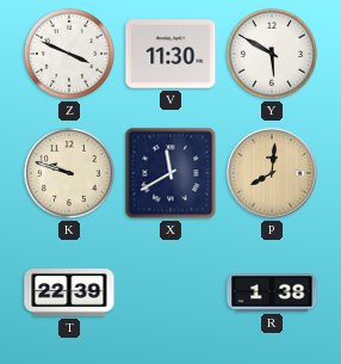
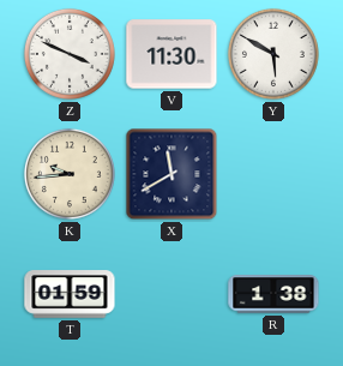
K: 9:48 -> 9:44 (70, 174)
P: 8:01 -> none (272, 173)
T: 22:39 -> 01:59 (70, 294)
